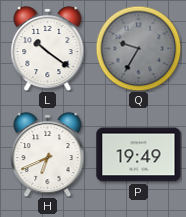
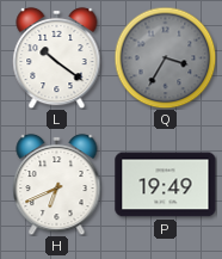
Q: 9:35 -> 3:35 (165, 57)
